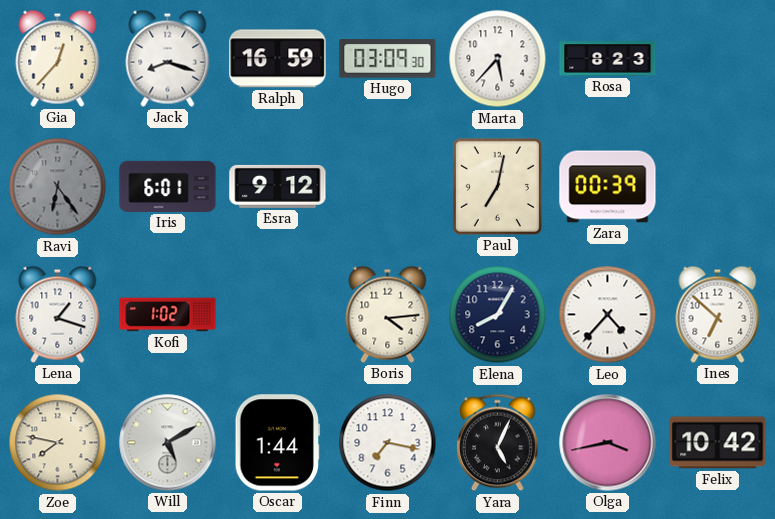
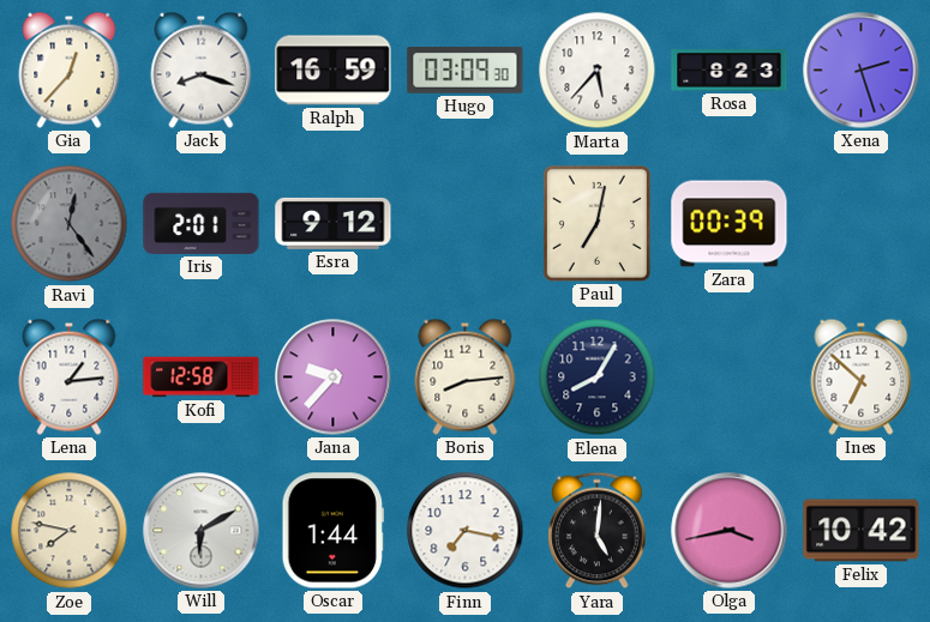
Xena: none -> 2:27 (862, 71)
Ravi: 6:24 -> 12:24 (70, 224)
Iris: 6:01 -> 2:01 (202, 223)
Lena: 1:18 -> 1:14 (70, 376)
Kofi: 1:02 -> 12:58 (202, 378)
Jana: none -> 9:37 (334, 378)
Boris: 4:14 -> 8:14 (466, 376)
Leo: 4:37 -> none (608, 315)
Will: 5:10 -> 6:10 (202, 531)
Yara: 5:04 -> 5:01 (598, 531)
